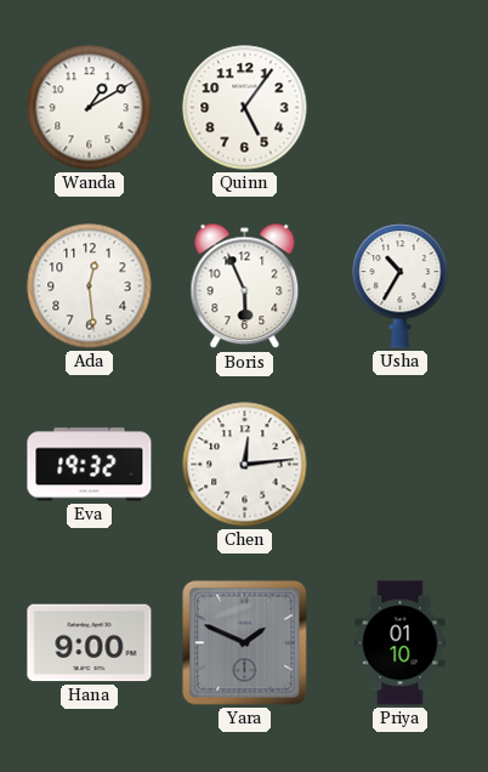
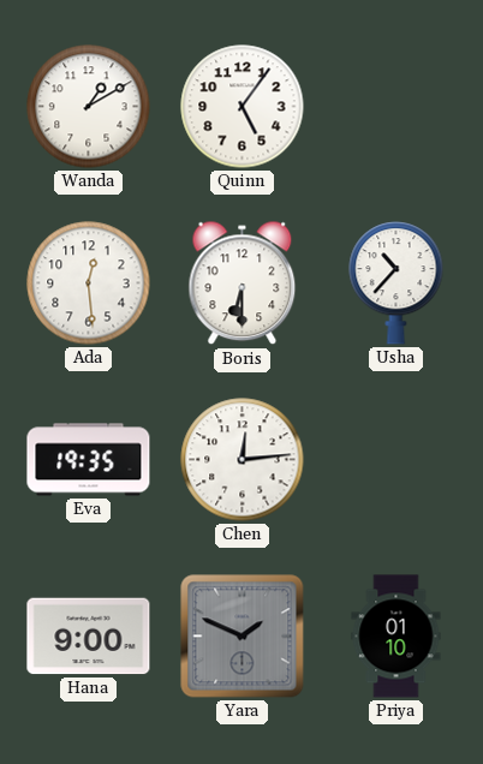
Boris: 5:56 -> 6:30 (243, 283)
Usha: 10:35 -> 10:37 (396, 283)
Eva: 19:32 -> 19:35 (89, 460)
